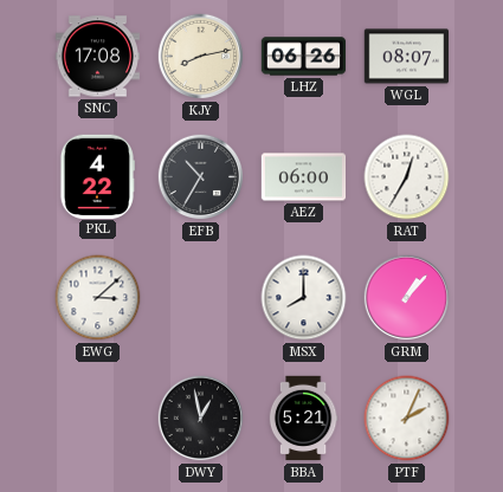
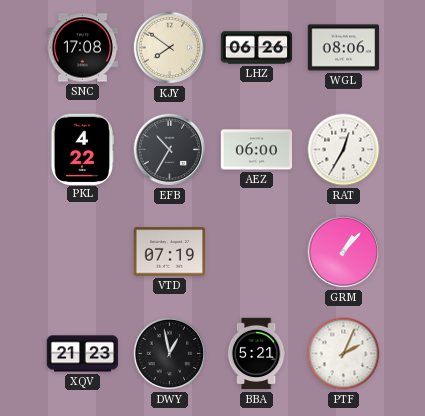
KJY: 8:13 -> 7:51 (170, 48)
WGL: 08:07 -> 08:06 (344, 48)
EWG: 3:08 -> none (98, 298)
VTD: none -> 07:19 (170, 252)
MSX: 8:00 -> none (304, 298)
XQV: none -> 21:23 (83, 354)
